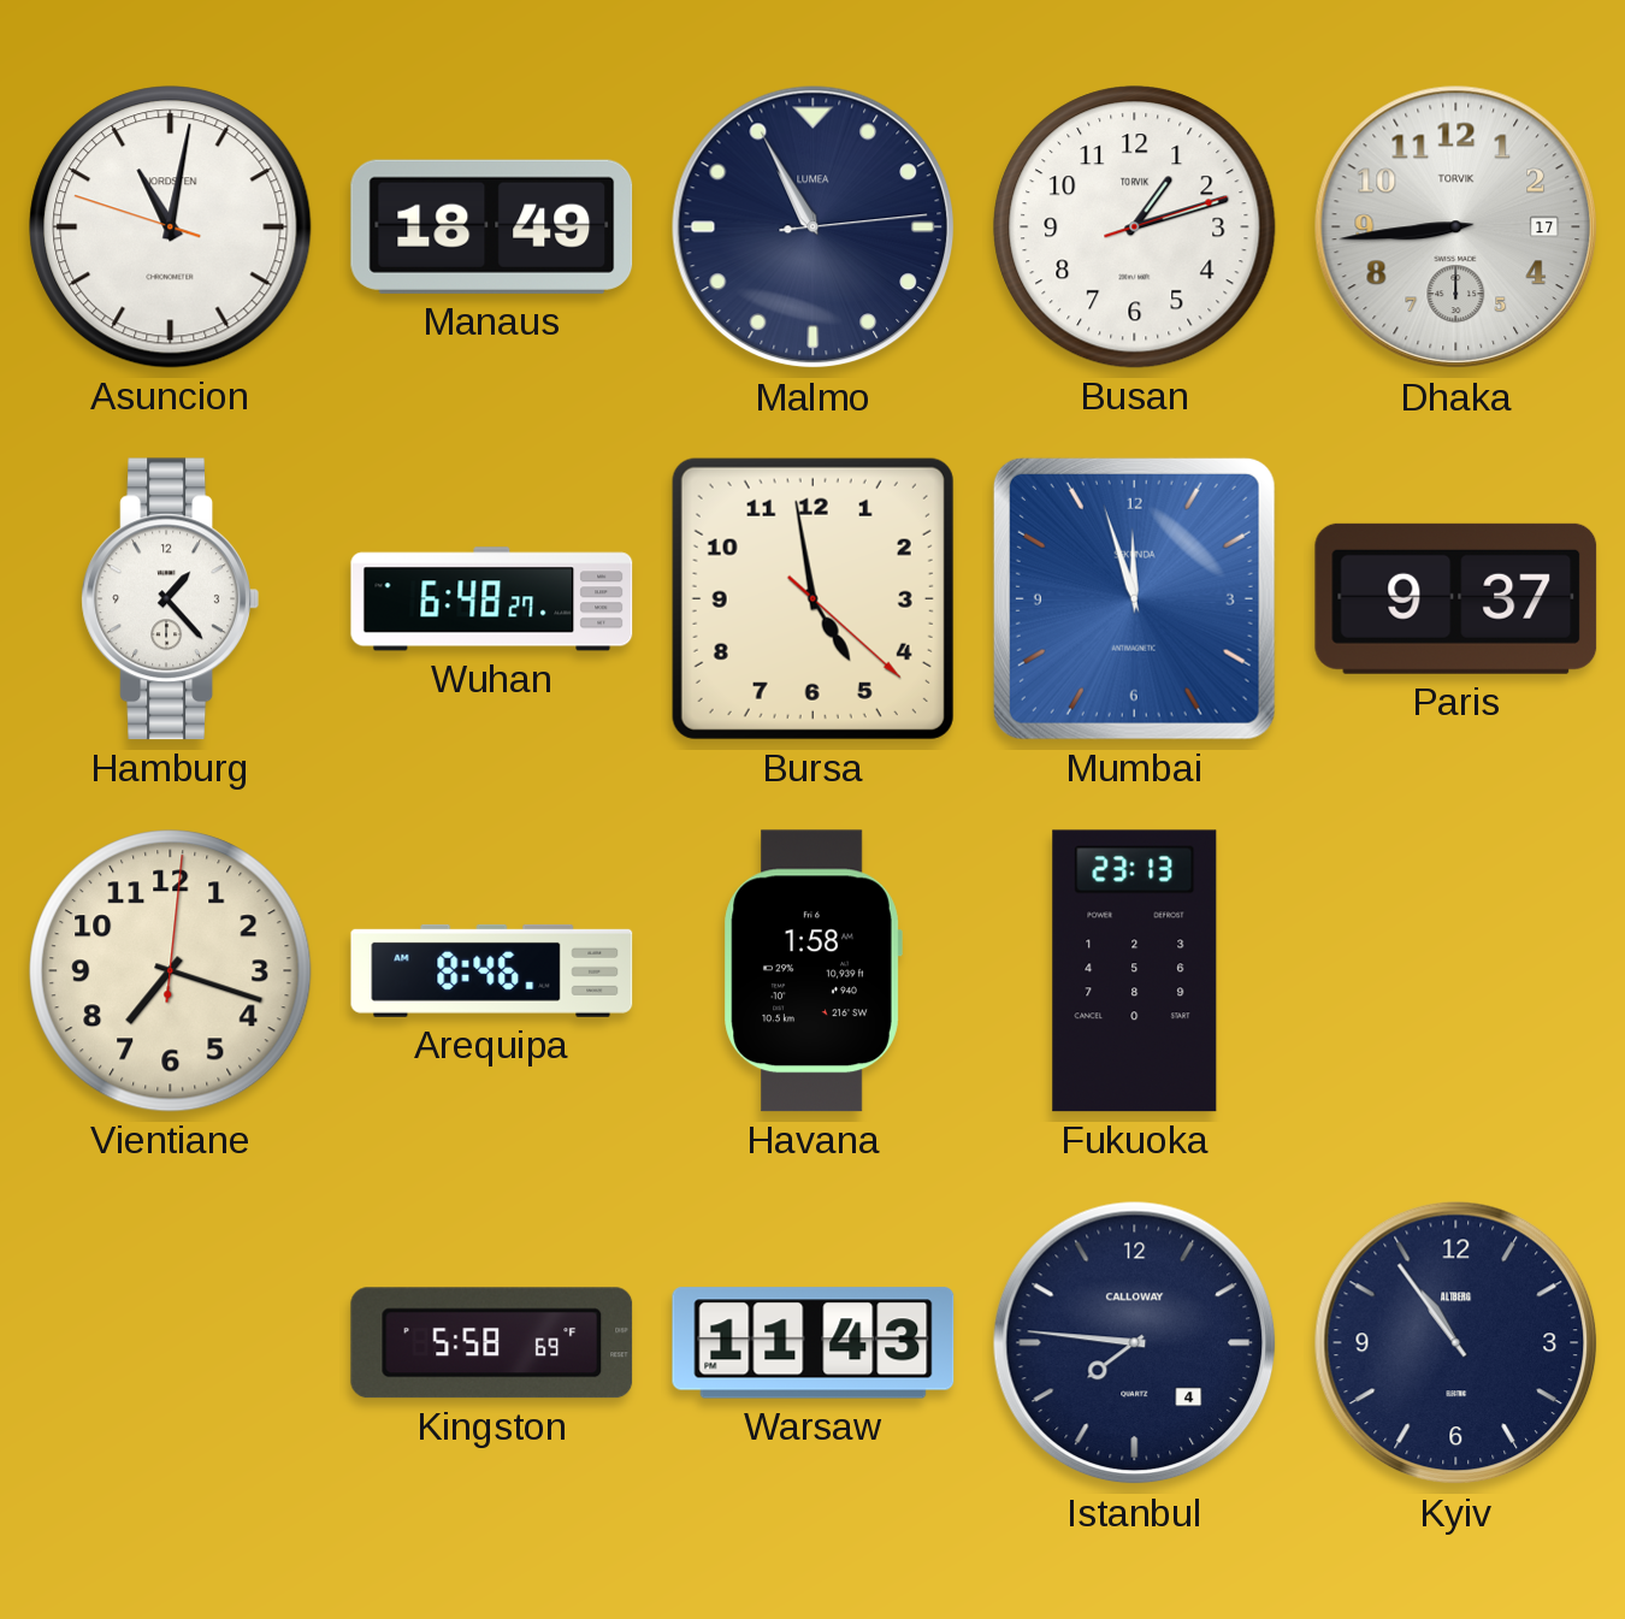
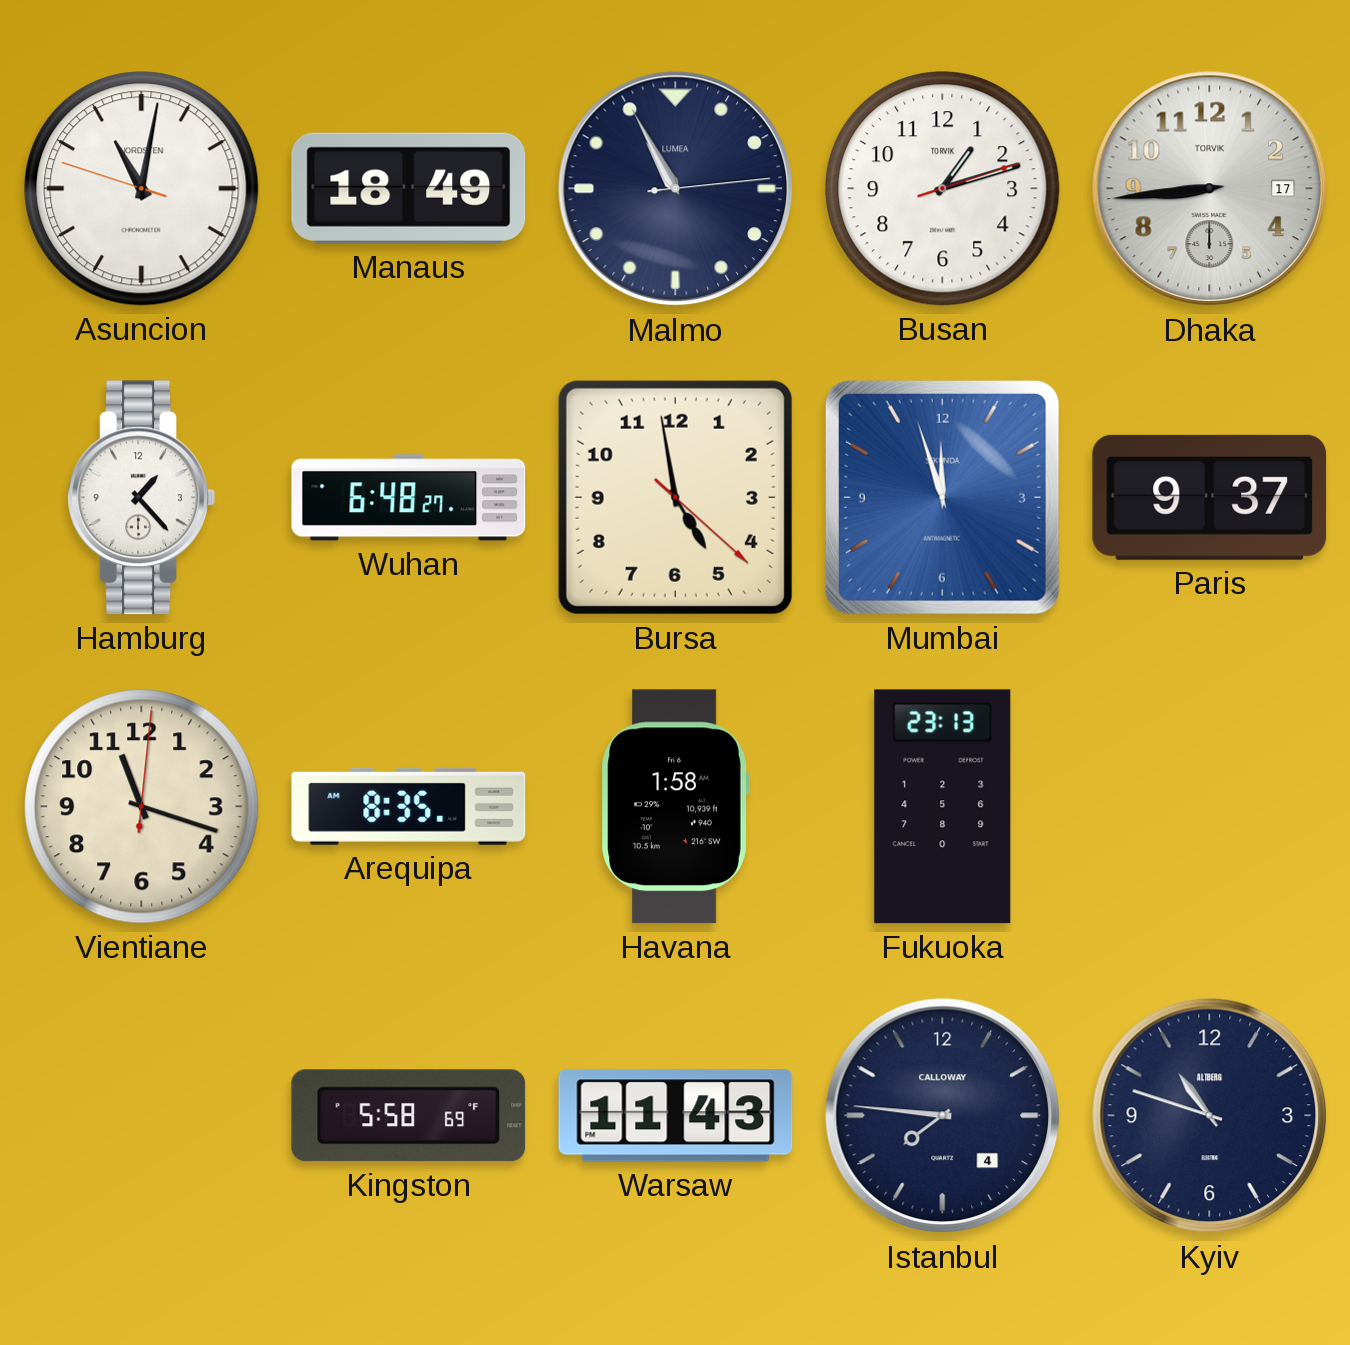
Vientiane: 7:18 -> 11:18 (142, 807)
Arequipa: 8:46 -> 8:35 (409, 806)
Kyiv: 10:54 -> 10:48 (1210, 1116)
